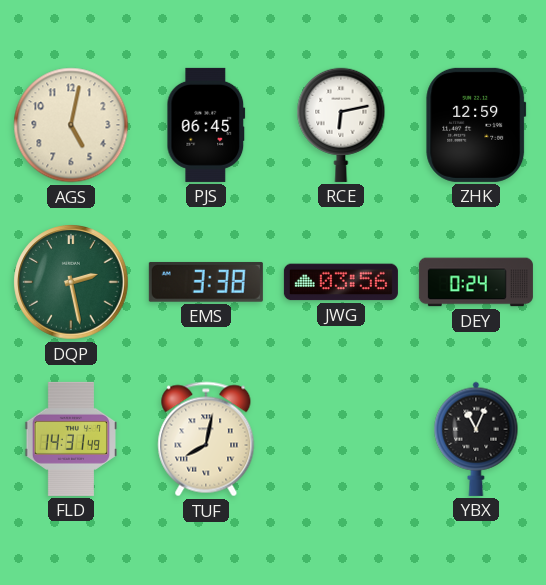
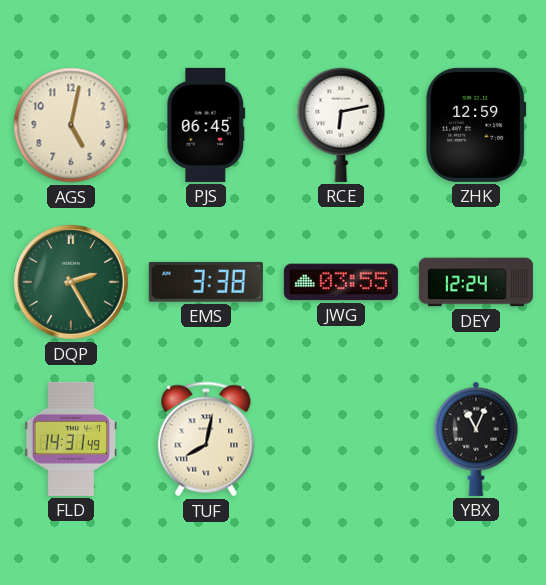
DQP: 2:28 -> 2:25 (71, 282)
JWG: 03:56 -> 03:55 (341, 282)
DEY: 0:24 -> 12:24 (476, 282)
